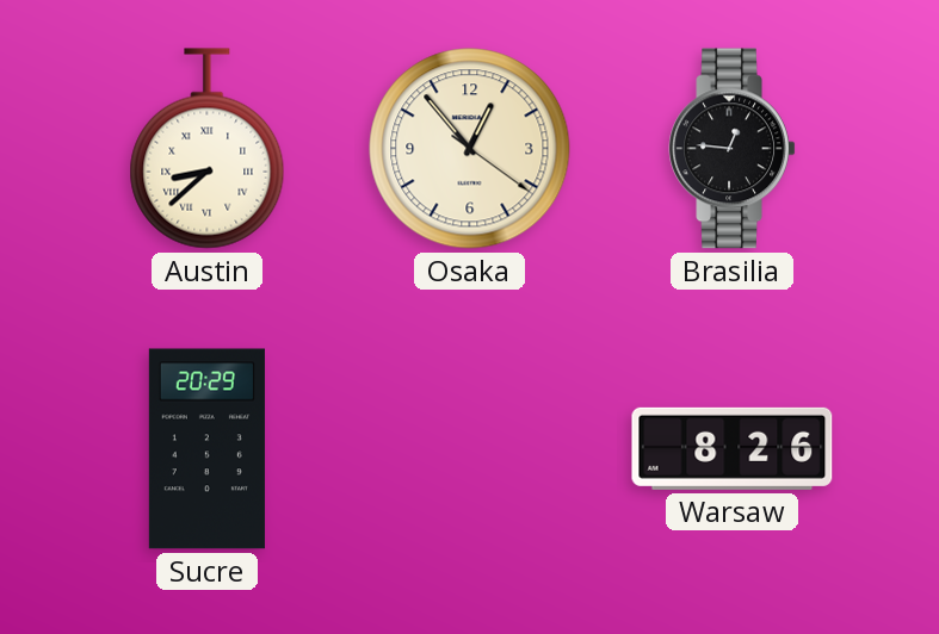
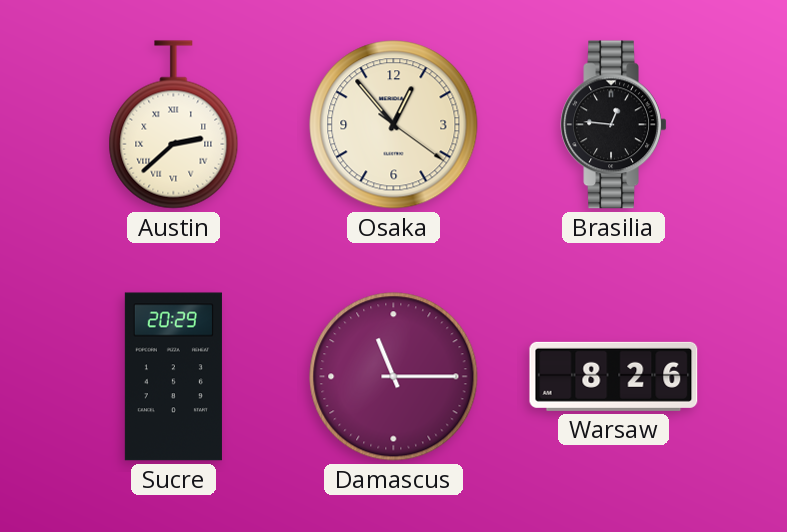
Austin: 8:38 -> 2:38 (174, 125)
Damascus: none -> 11:15 (394, 377)
